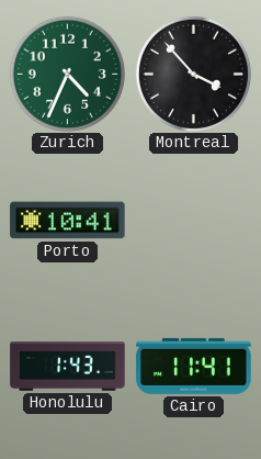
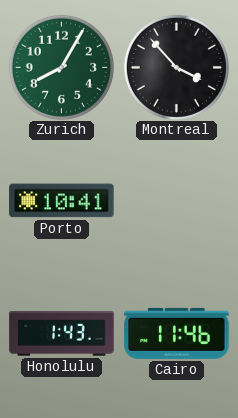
Zurich: 4:34 -> 8:05 (61, 67)
Cairo: 11:41 -> 11:46 (177, 333)
